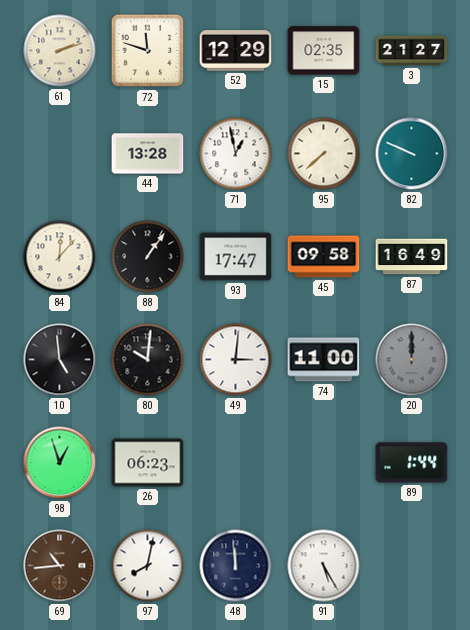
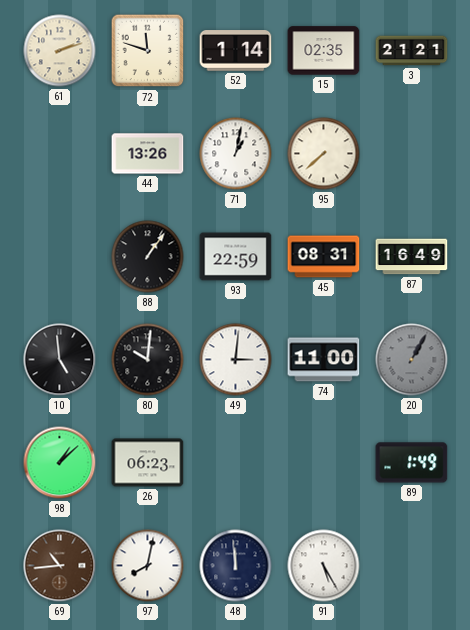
52: 12:29 -> 1:14 (236, 51)
3: 21:27 -> 21:21 (412, 51)
44: 13:28 -> 13:26 (148, 154)
71: 12:58 -> 1:02 (236, 154)
82: 9:49 -> none (412, 154)
84: 12:07 -> none (60, 257)
93: 17:47 -> 22:59 (236, 257)
45: 09:58 -> 08:31 (324, 257)
20: 12:00 -> 1:05 (412, 360)
98: 12:57 -> 1:08 (60, 463)
89: 1:44 -> 1:49 (412, 463)
